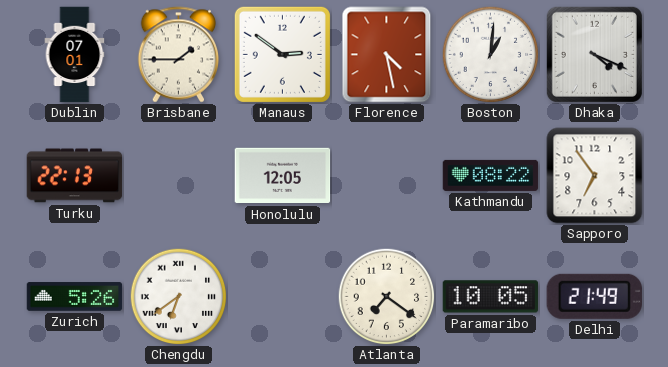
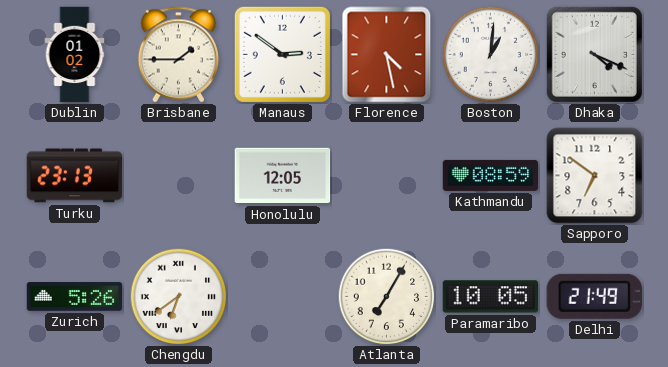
Dublin: 07:01 -> 01:02 (75, 55)
Turku: 22:13 -> 23:13 (75, 176)
Kathmandu: 08:22 -> 08:59 (491, 175)
Sapporo: 6:54 -> 6:51 (595, 176)
Atlanta: 7:21 -> 7:05 (386, 296)
